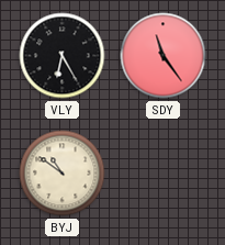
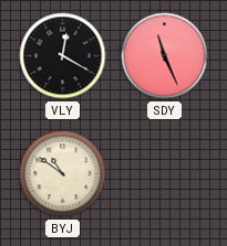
VLY: 6:25 -> 12:20 (63, 56)
SDY: 11:24 -> 11:26 (165, 56)
